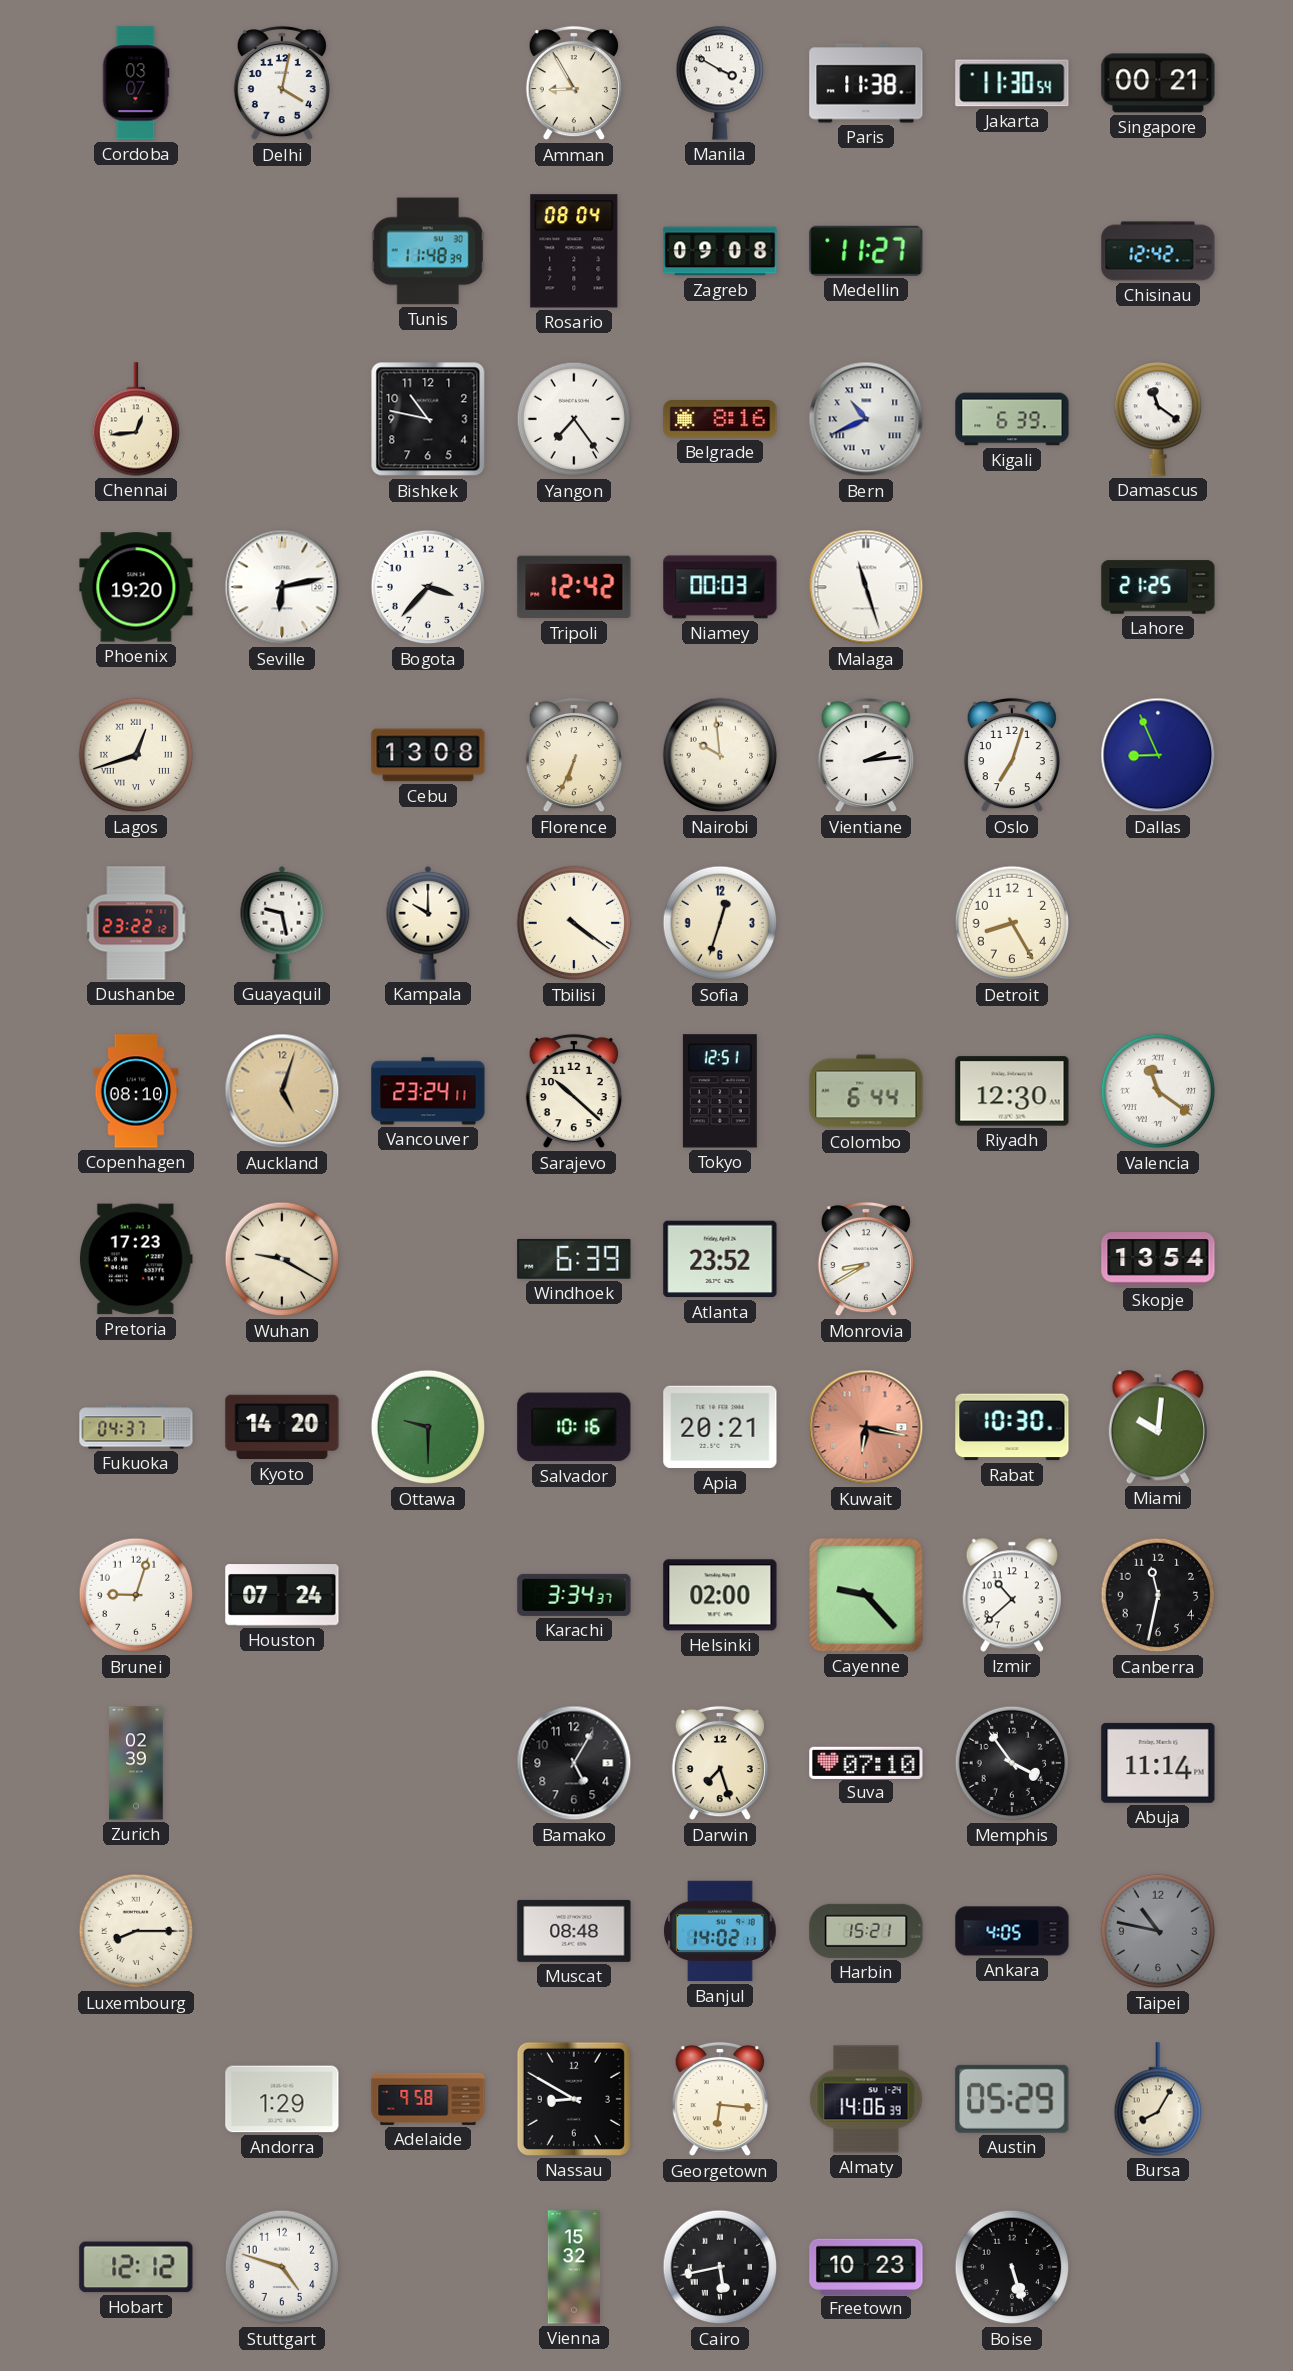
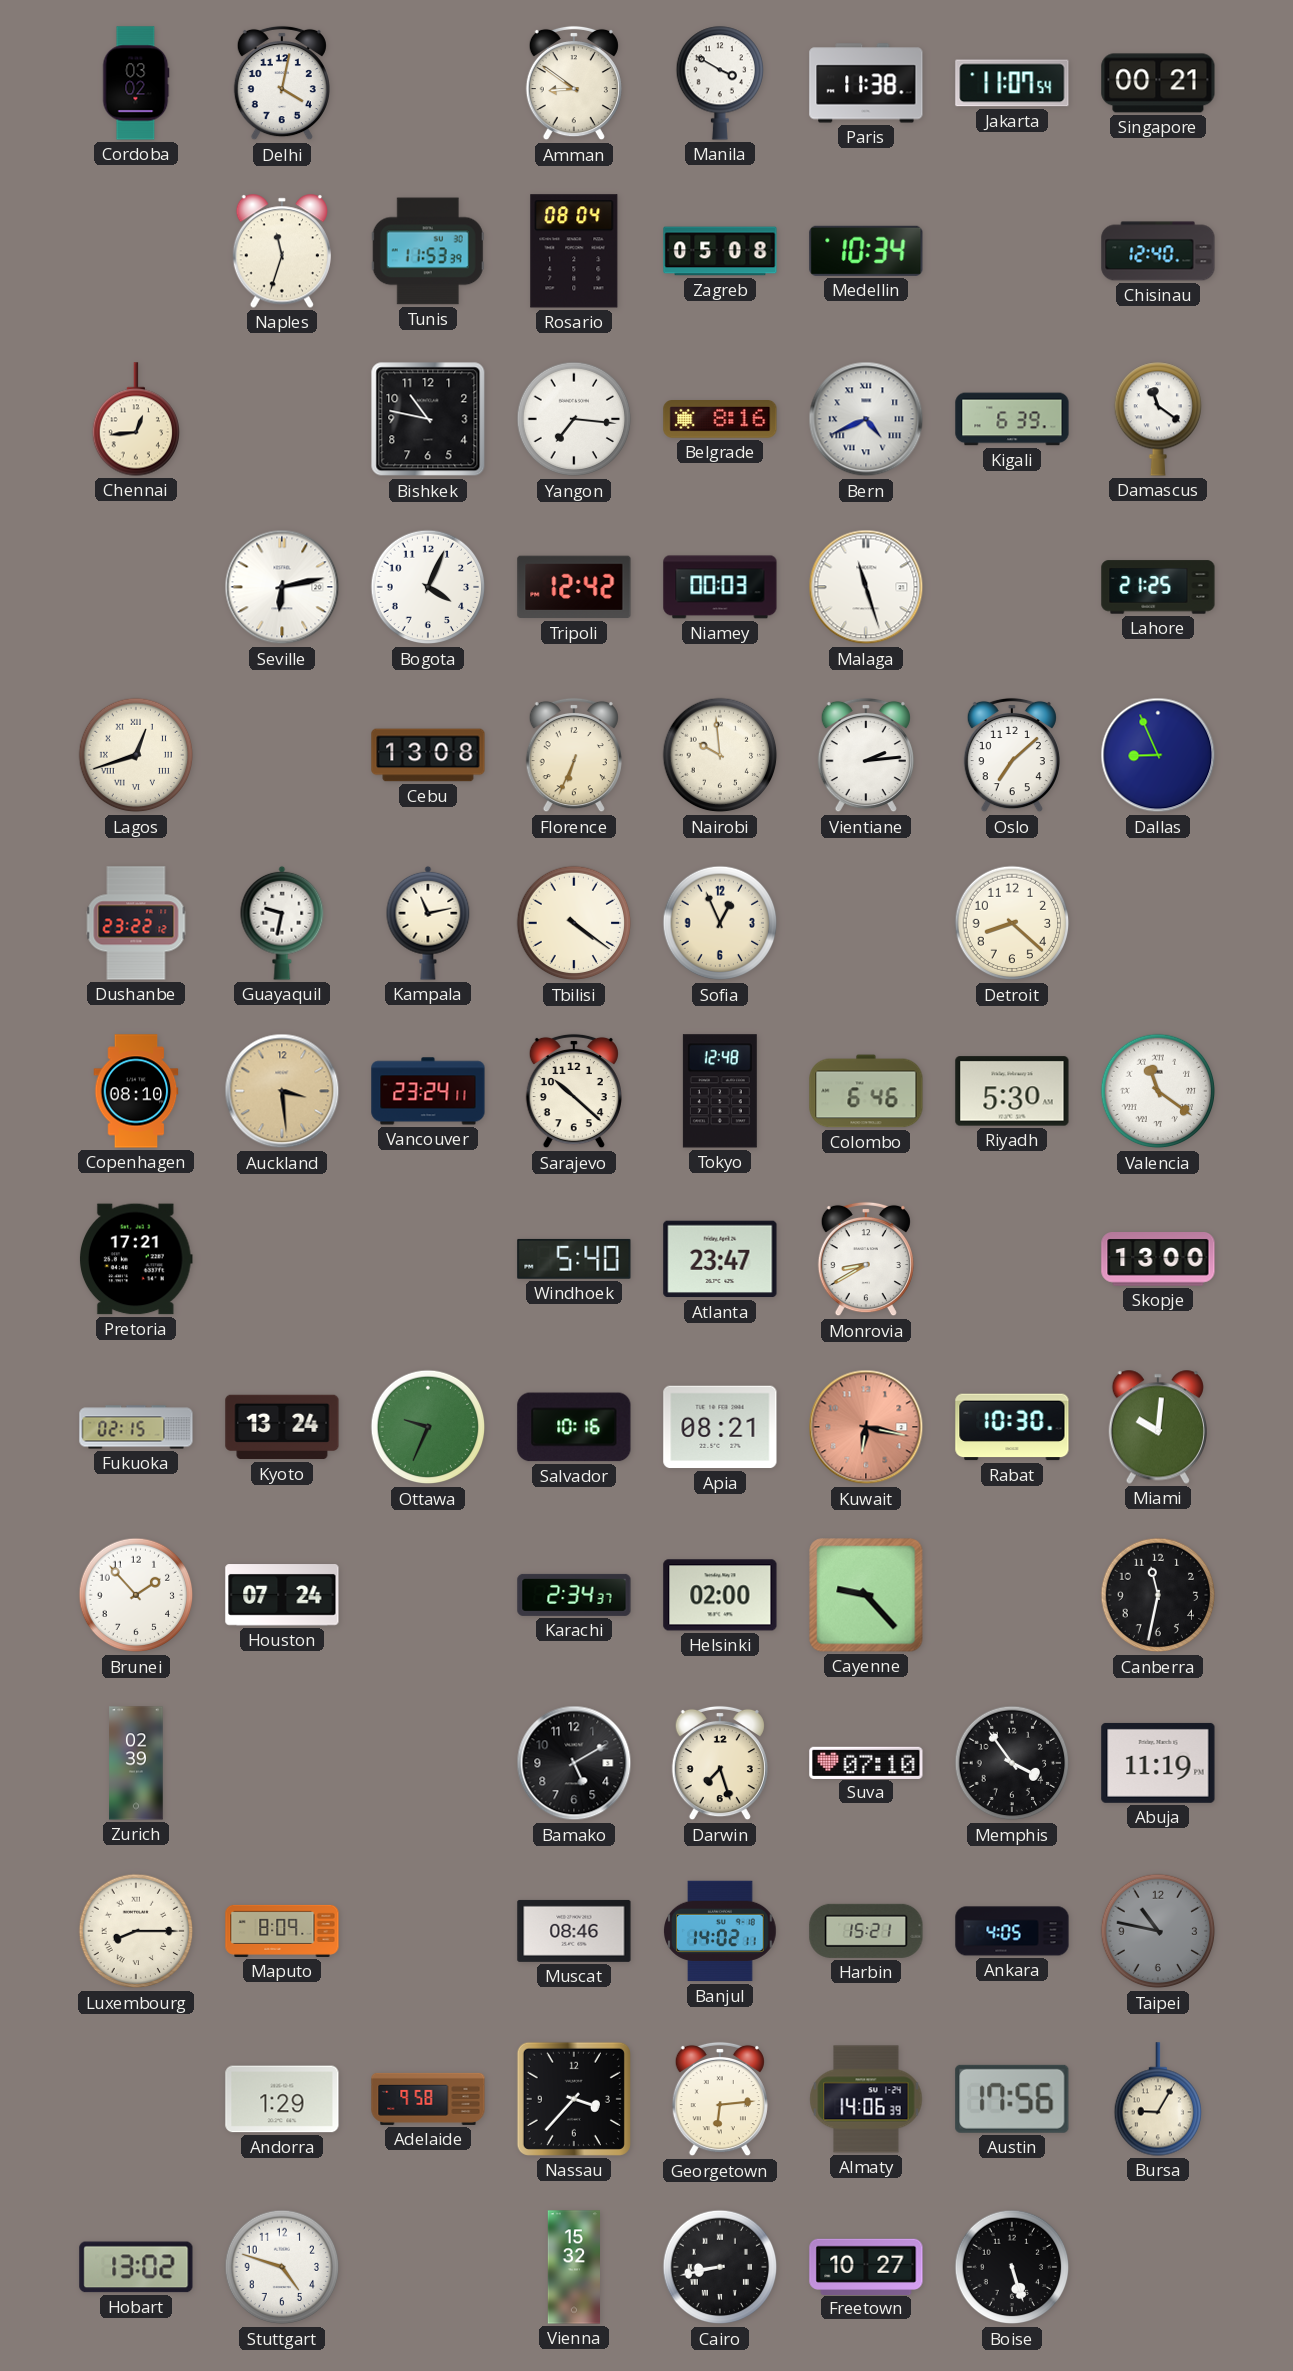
Cordoba: 03:07 -> 03:02 (136, 83)
Amman: 8:55 -> 8:51 (574, 83)
Jakarta: 11:30 -> 11:07 (1012, 83)
Naples: none -> 11:33 (282, 251)
Tunis: 11:48 -> 11:53 (428, 251)
Zagreb: 09:08 -> 05:08 (720, 251)
Medellin: 11:27 -> 10:34 (866, 251)
Chisinau: 12:42 -> 12:40 (1158, 251)
Yangon: 7:24 -> 7:16 (574, 419)
Bern: 10:41 -> 4:41 (866, 419)
Phoenix: 19:20 -> none (136, 587)
Bogota: 3:37 -> 4:04 (428, 587)
Oslo: 7:03 -> 7:08 (1012, 755)
Guayaquil: 9:28 -> 9:32 (282, 923)
Kampala: 10:00 -> 11:13 (428, 923)
Sofia: 12:33 -> 12:56 (720, 923)
Detroit: 8:25 -> 8:22 (1012, 923)
Auckland: 5:03 -> 3:29 (282, 1091)
Tokyo: 12:51 -> 12:48 (720, 1091)
Colombo: 6:44 -> 6:46 (866, 1091)
Riyadh: 12:30 -> 5:30 (1012, 1091)
Pretoria: 17:23 -> 17:21 (136, 1259)
Wuhan: 9:20 -> none (282, 1259)
Windhoek: 6:39 -> 5:40 (574, 1259)
Atlanta: 23:52 -> 23:47 (720, 1259)
Skopje: 13:54 -> 13:00 (1158, 1259)
Fukuoka: 04:37 -> 02:15 (136, 1427)
Kyoto: 14:20 -> 13:24 (282, 1427)
Ottawa: 9:30 -> 9:34 (428, 1427)
Apia: 20:21 -> 08:21 (720, 1427)
Brunei: 9:03 -> 1:53 (136, 1595)
Karachi: 3:34 -> 2:34 (574, 1595)
Izmir: 10:38 -> none (1012, 1595)
Bamako: 5:05 -> 5:10 (574, 1763)
Abuja: 11:14 -> 11:19 (1158, 1763)
Maputo: none -> 8:09 (282, 1931)
Muscat: 08:48 -> 08:46 (574, 1931)
Nassau: 8:50 -> 3:37 (574, 2099)
Georgetown: 6:16 -> 6:14 (720, 2099)
Austin: 05:29 -> 17:56 (1012, 2099)
Bursa: 8:05 -> 9:05 (1157, 2099)
Hobart: 12:12 -> 13:02 (136, 2267)
Cairo: 5:43 -> 8:43 (720, 2267)
Freetown: 10:23 -> 10:27 (866, 2266)
